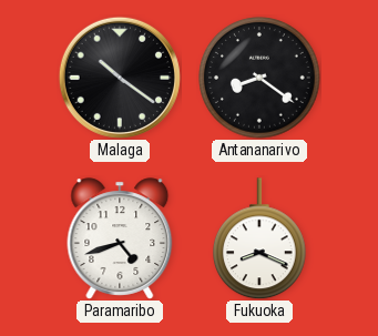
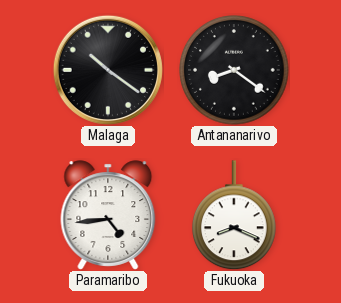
Paramaribo: 4:42 -> 4:44 (108, 215)
